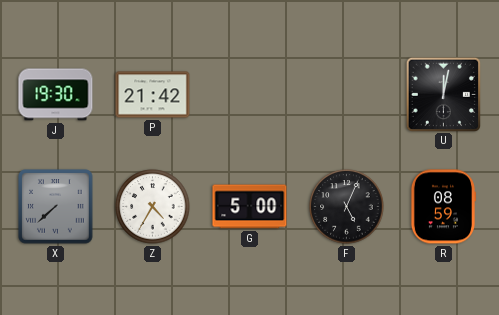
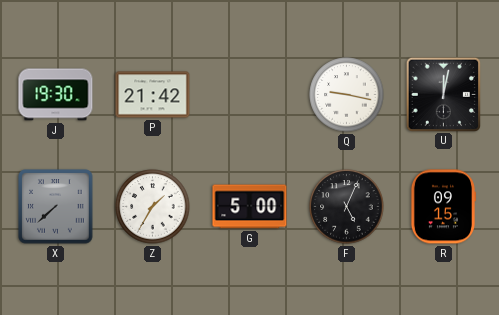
Q: none -> 9:17 (347, 95)
Z: 4:35 -> 1:35 (153, 207)
R: 08:59 -> 09:15 (443, 207)
